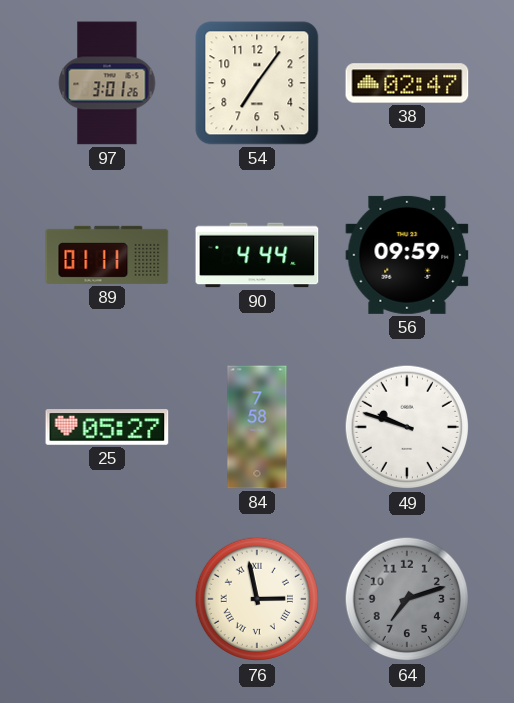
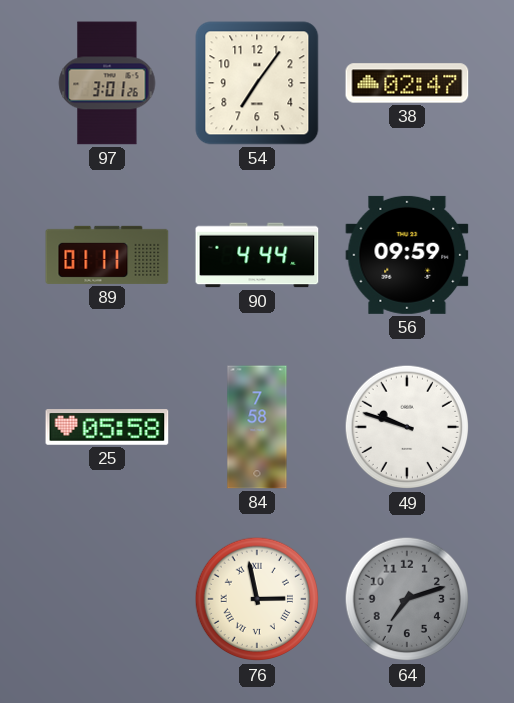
25: 05:27 -> 05:58 (107, 427)
